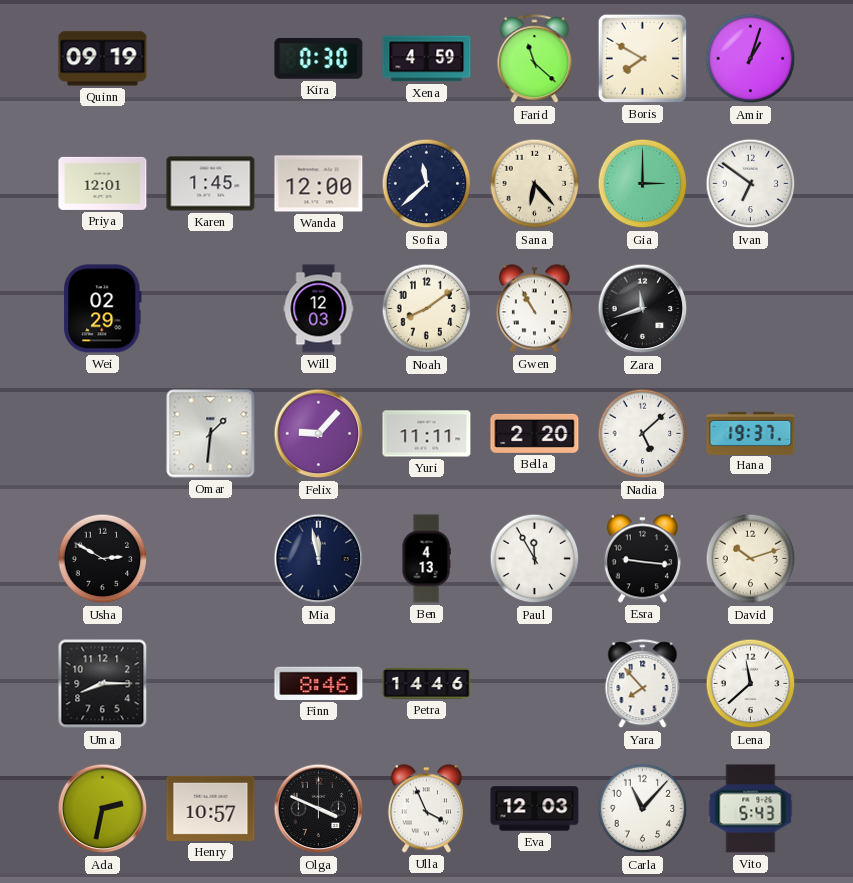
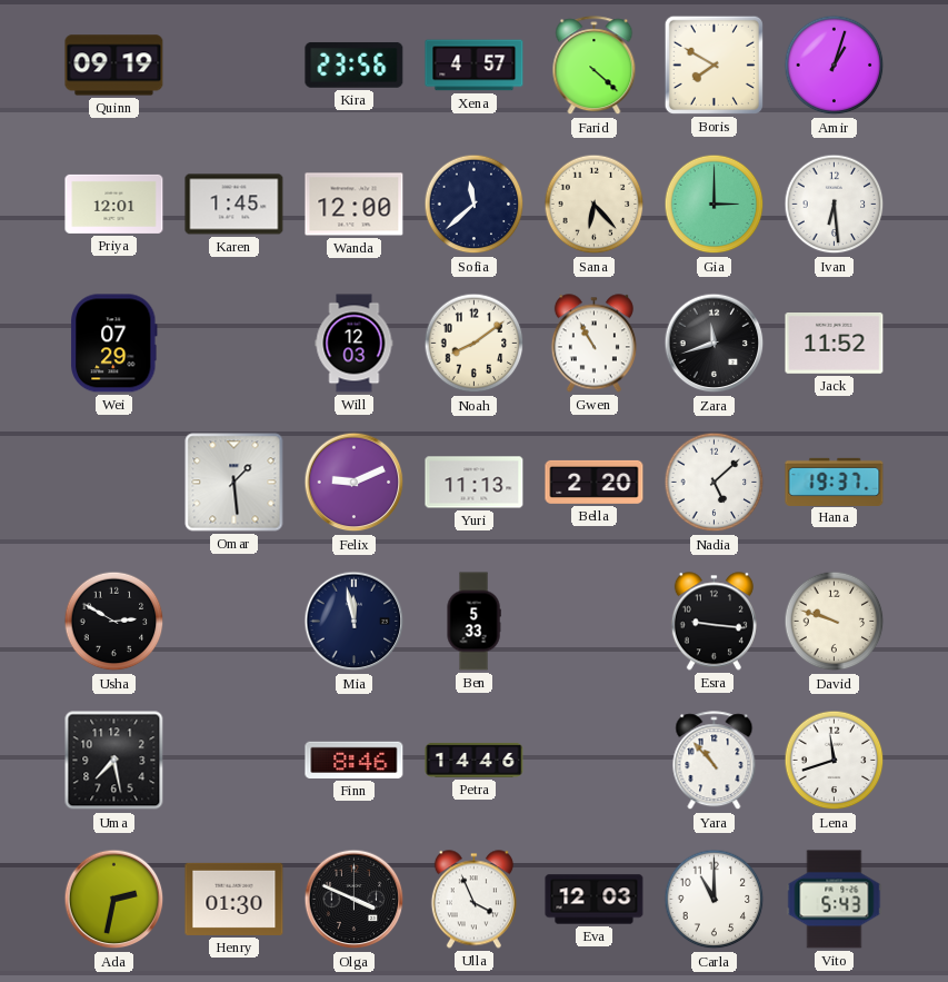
Kira: 0:30 -> 23:56 (355, 65)
Xena: 4:59 -> 4:57 (475, 66)
Farid: 11:22 -> 4:22 (595, 66)
Ivan: 6:51 -> 6:29 (835, 205)
Wei: 02:29 -> 07:29 (113, 344)
Jack: none -> 11:52 (835, 344)
Omar: 1:31 -> 1:29 (234, 483)
Felix: 9:07 -> 9:11 (355, 483)
Yuri: 11:11 -> 11:13 (475, 483)
Ben: 4:13 -> 5:33 (473, 622)
Paul: 11:55 -> none (535, 559)
David: 10:12 -> 9:48 (835, 622)
Uma: 8:15 -> 7:28 (114, 761)
Yara: 7:53 -> 10:53 (715, 761)
Lena: 11:38 -> 11:42 (835, 761)
Henry: 10:57 -> 01:30 (234, 899)
Carla: 11:07 -> 11:00 (715, 900)
